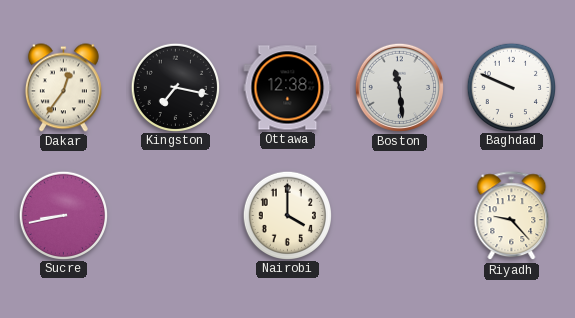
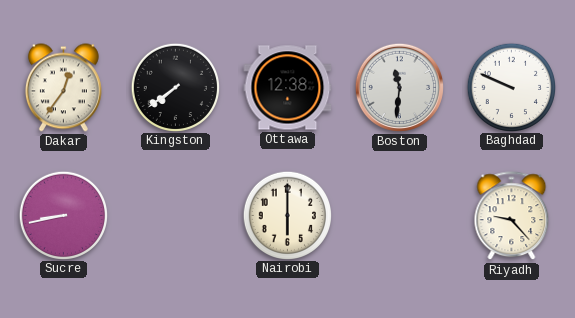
Kingston: 7:17 -> 7:39 (175, 87)
Boston: 11:29 -> 11:31 (399, 87)
Nairobi: 4:00 -> 6:00 (287, 215)
